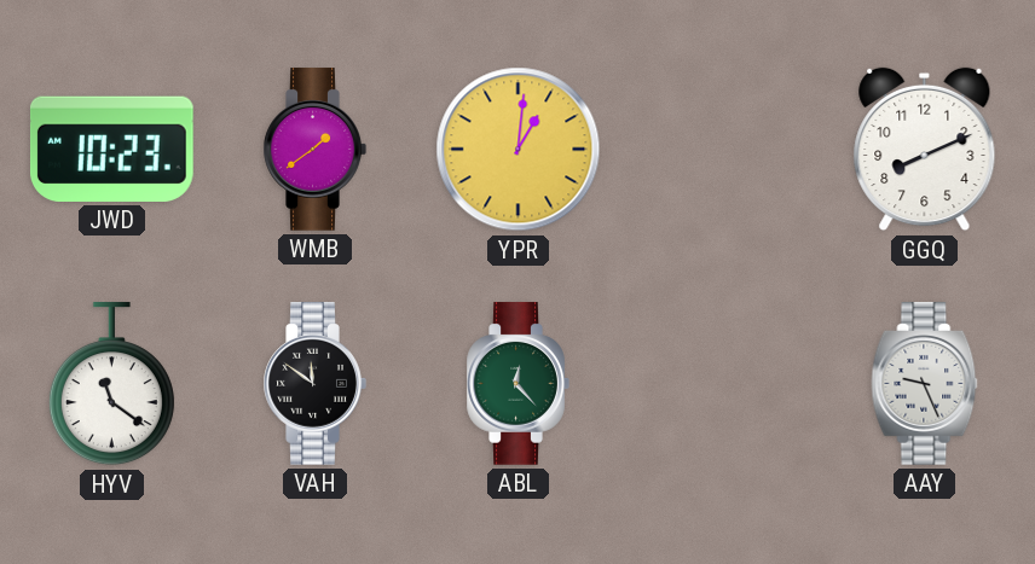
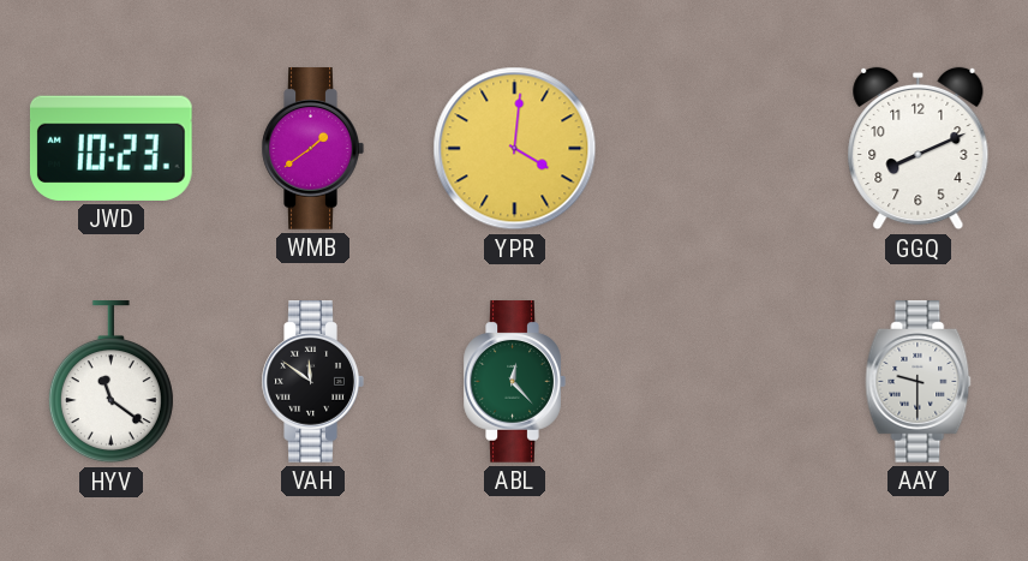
YPR: 1:01 -> 4:01 (515, 149)
AAY: 9:26 -> 9:30 (919, 382)
